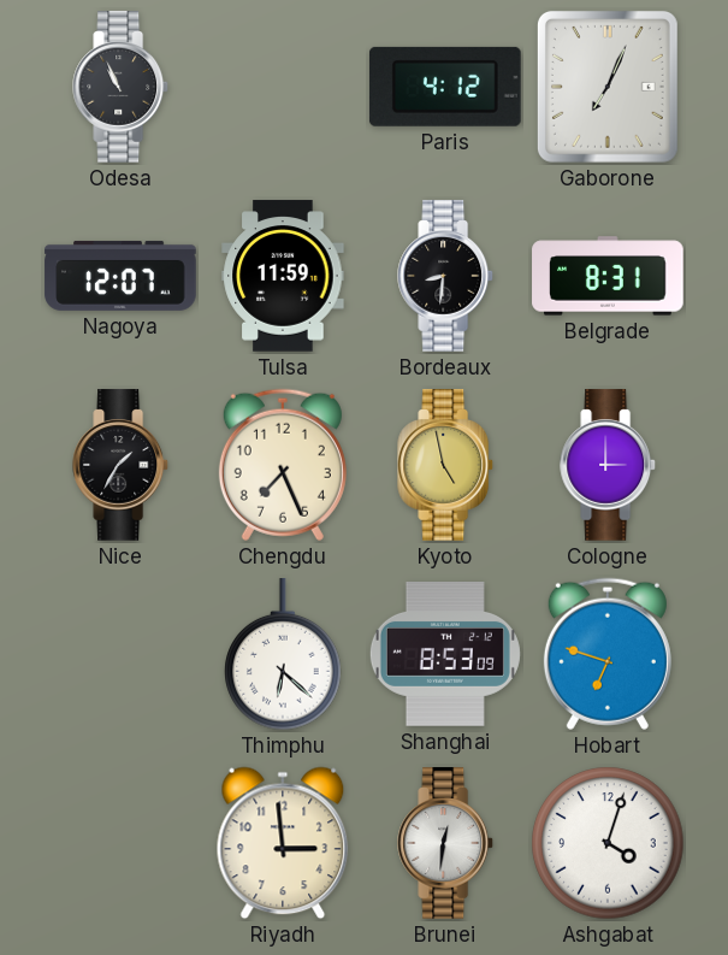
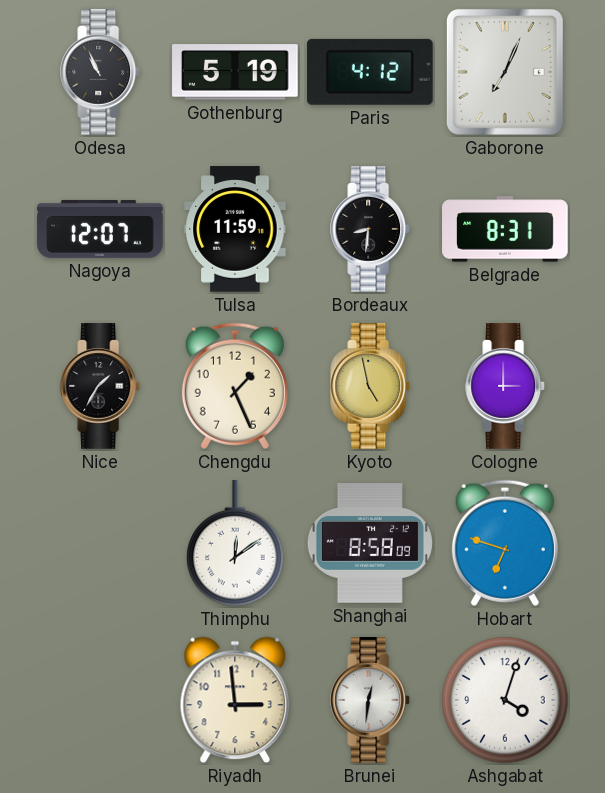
Gothenburg: none -> 5:19 (235, 72)
Chengdu: 7:26 -> 1:26 (235, 386)
Thimphu: 6:22 -> 12:09 (235, 544)
Shanghai: 8:53 -> 8:58 (370, 544)
